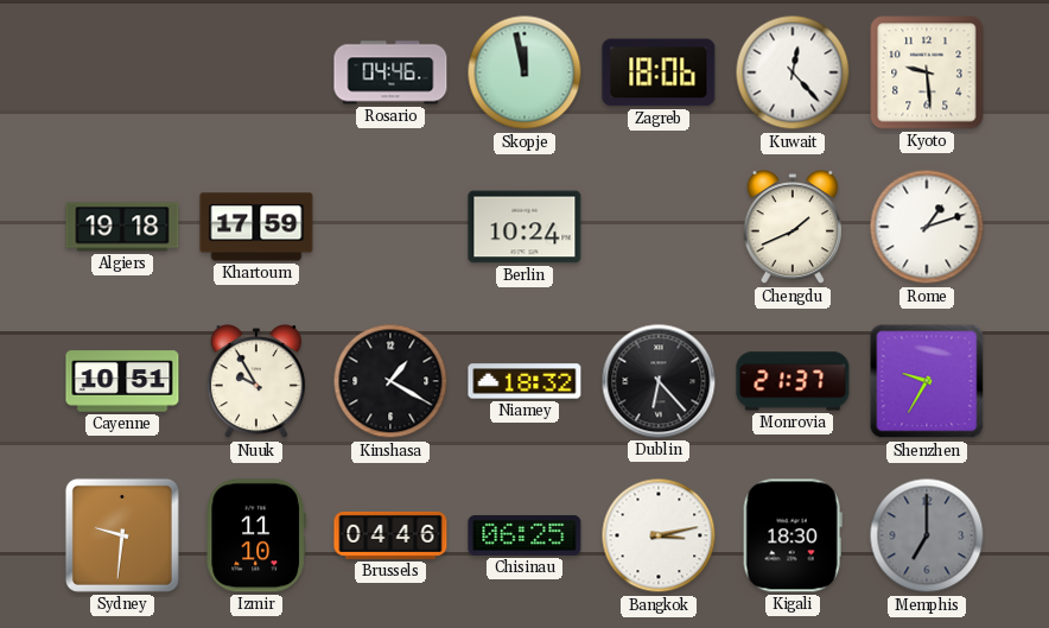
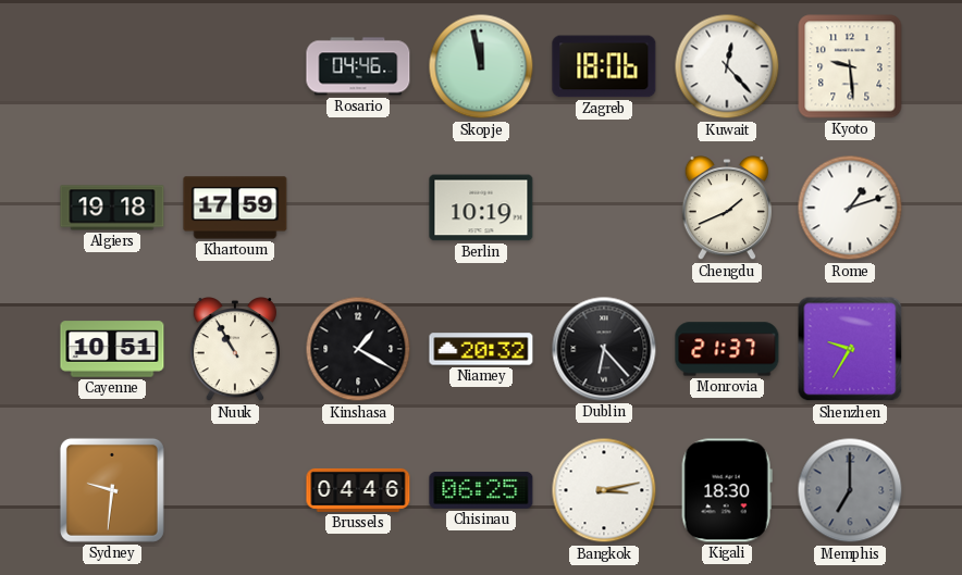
Berlin: 10:24 -> 10:19 (481, 208)
Nuuk: 9:55 -> 10:55 (234, 350)
Niamey: 18:32 -> 20:32 (481, 349)
Izmir: 11:10 -> none (256, 535)
